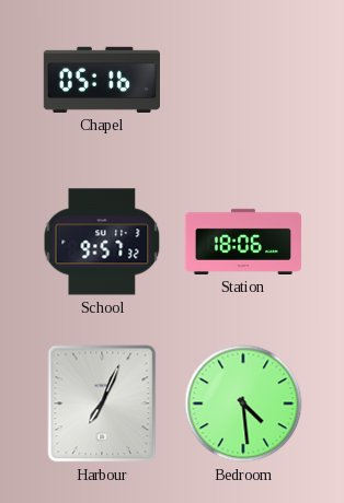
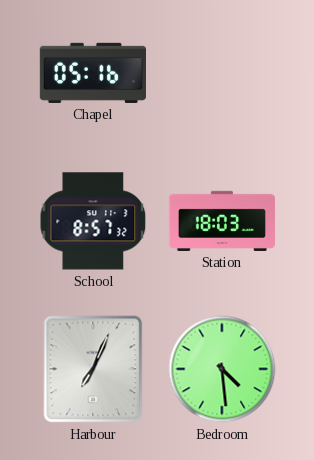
School: 9:57 -> 8:57 (93, 221)
Station: 18:06 -> 18:03 (221, 221)
